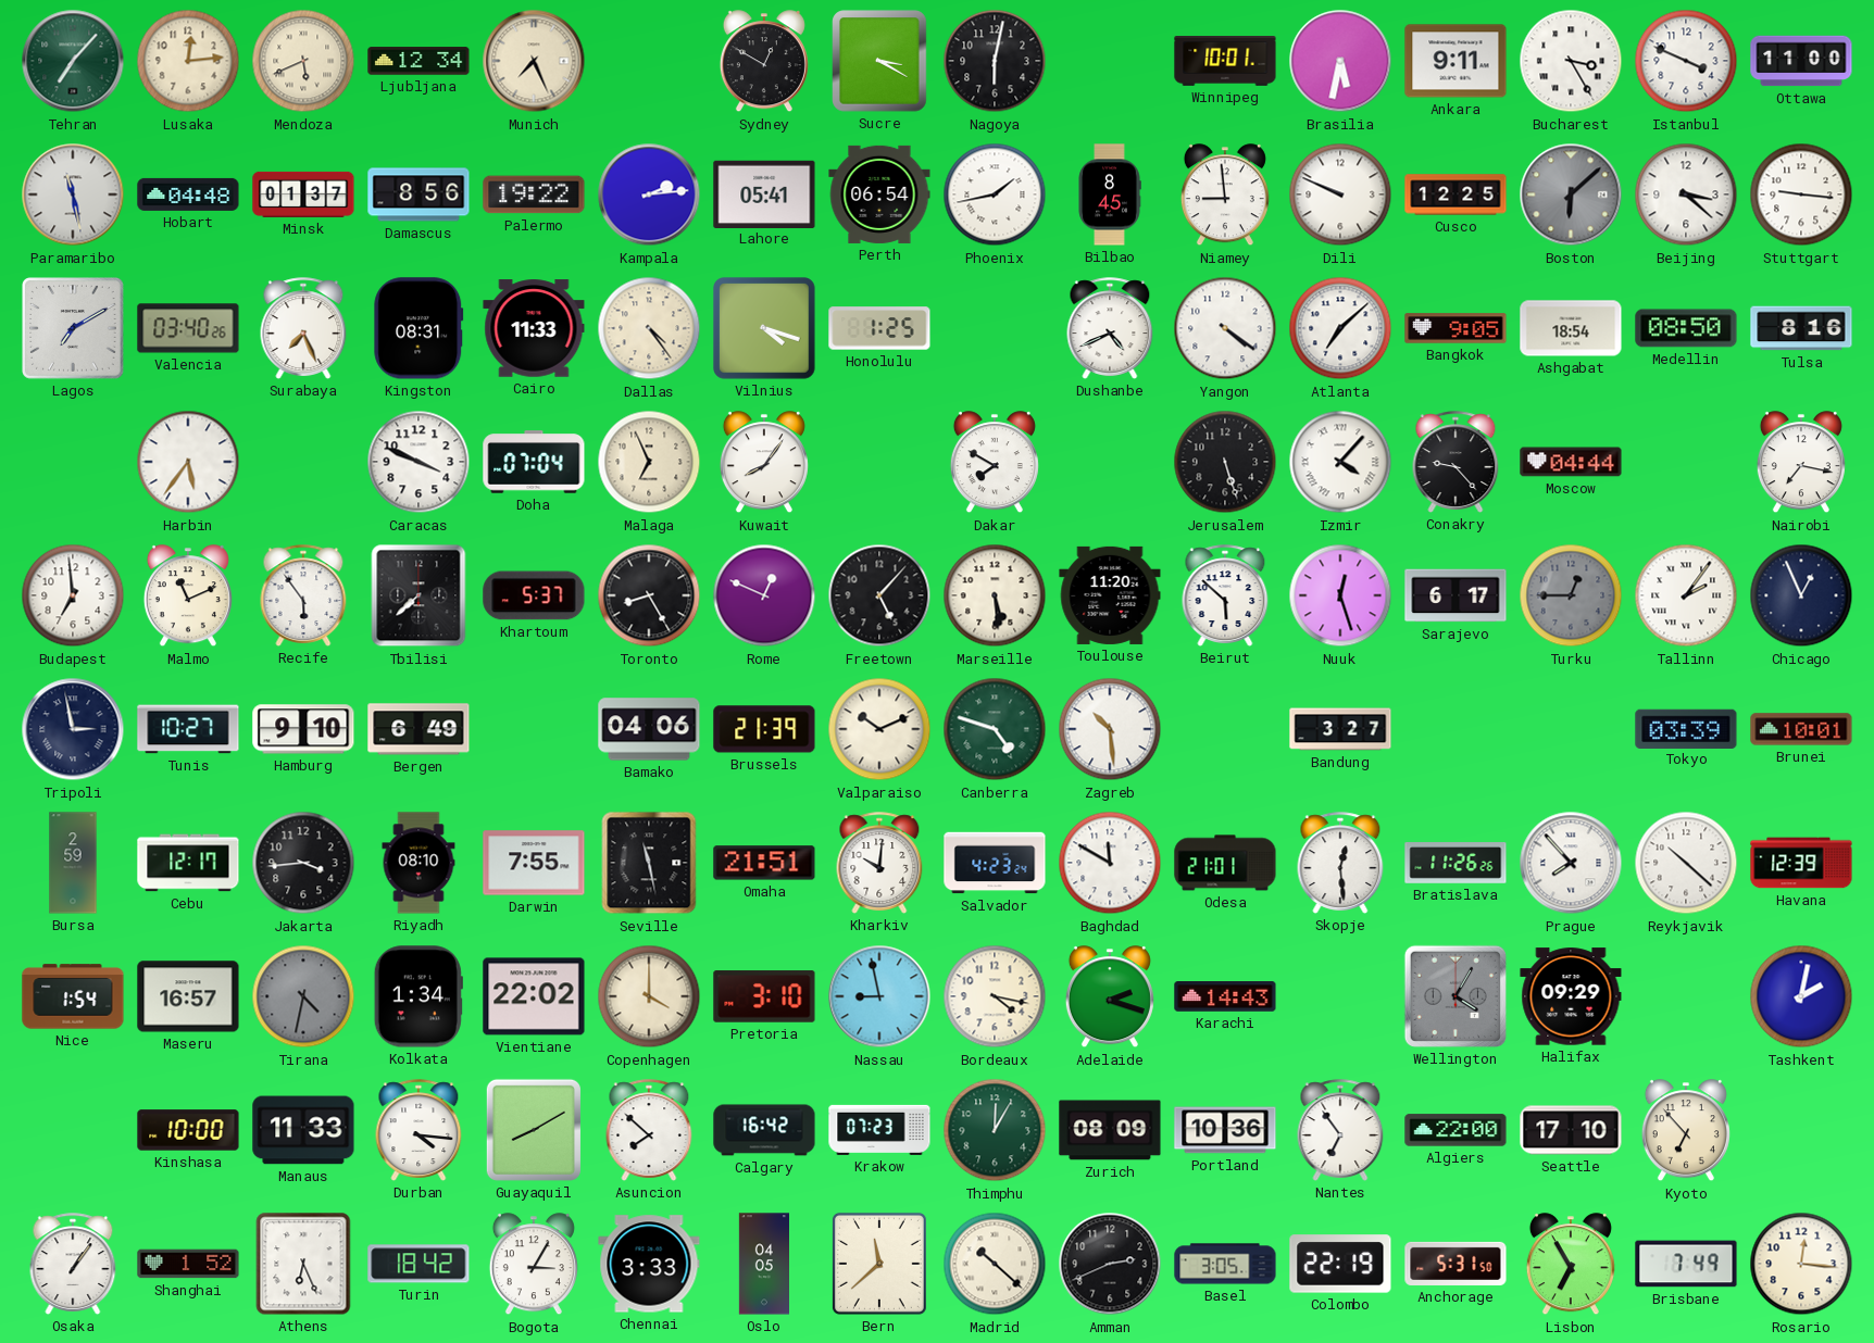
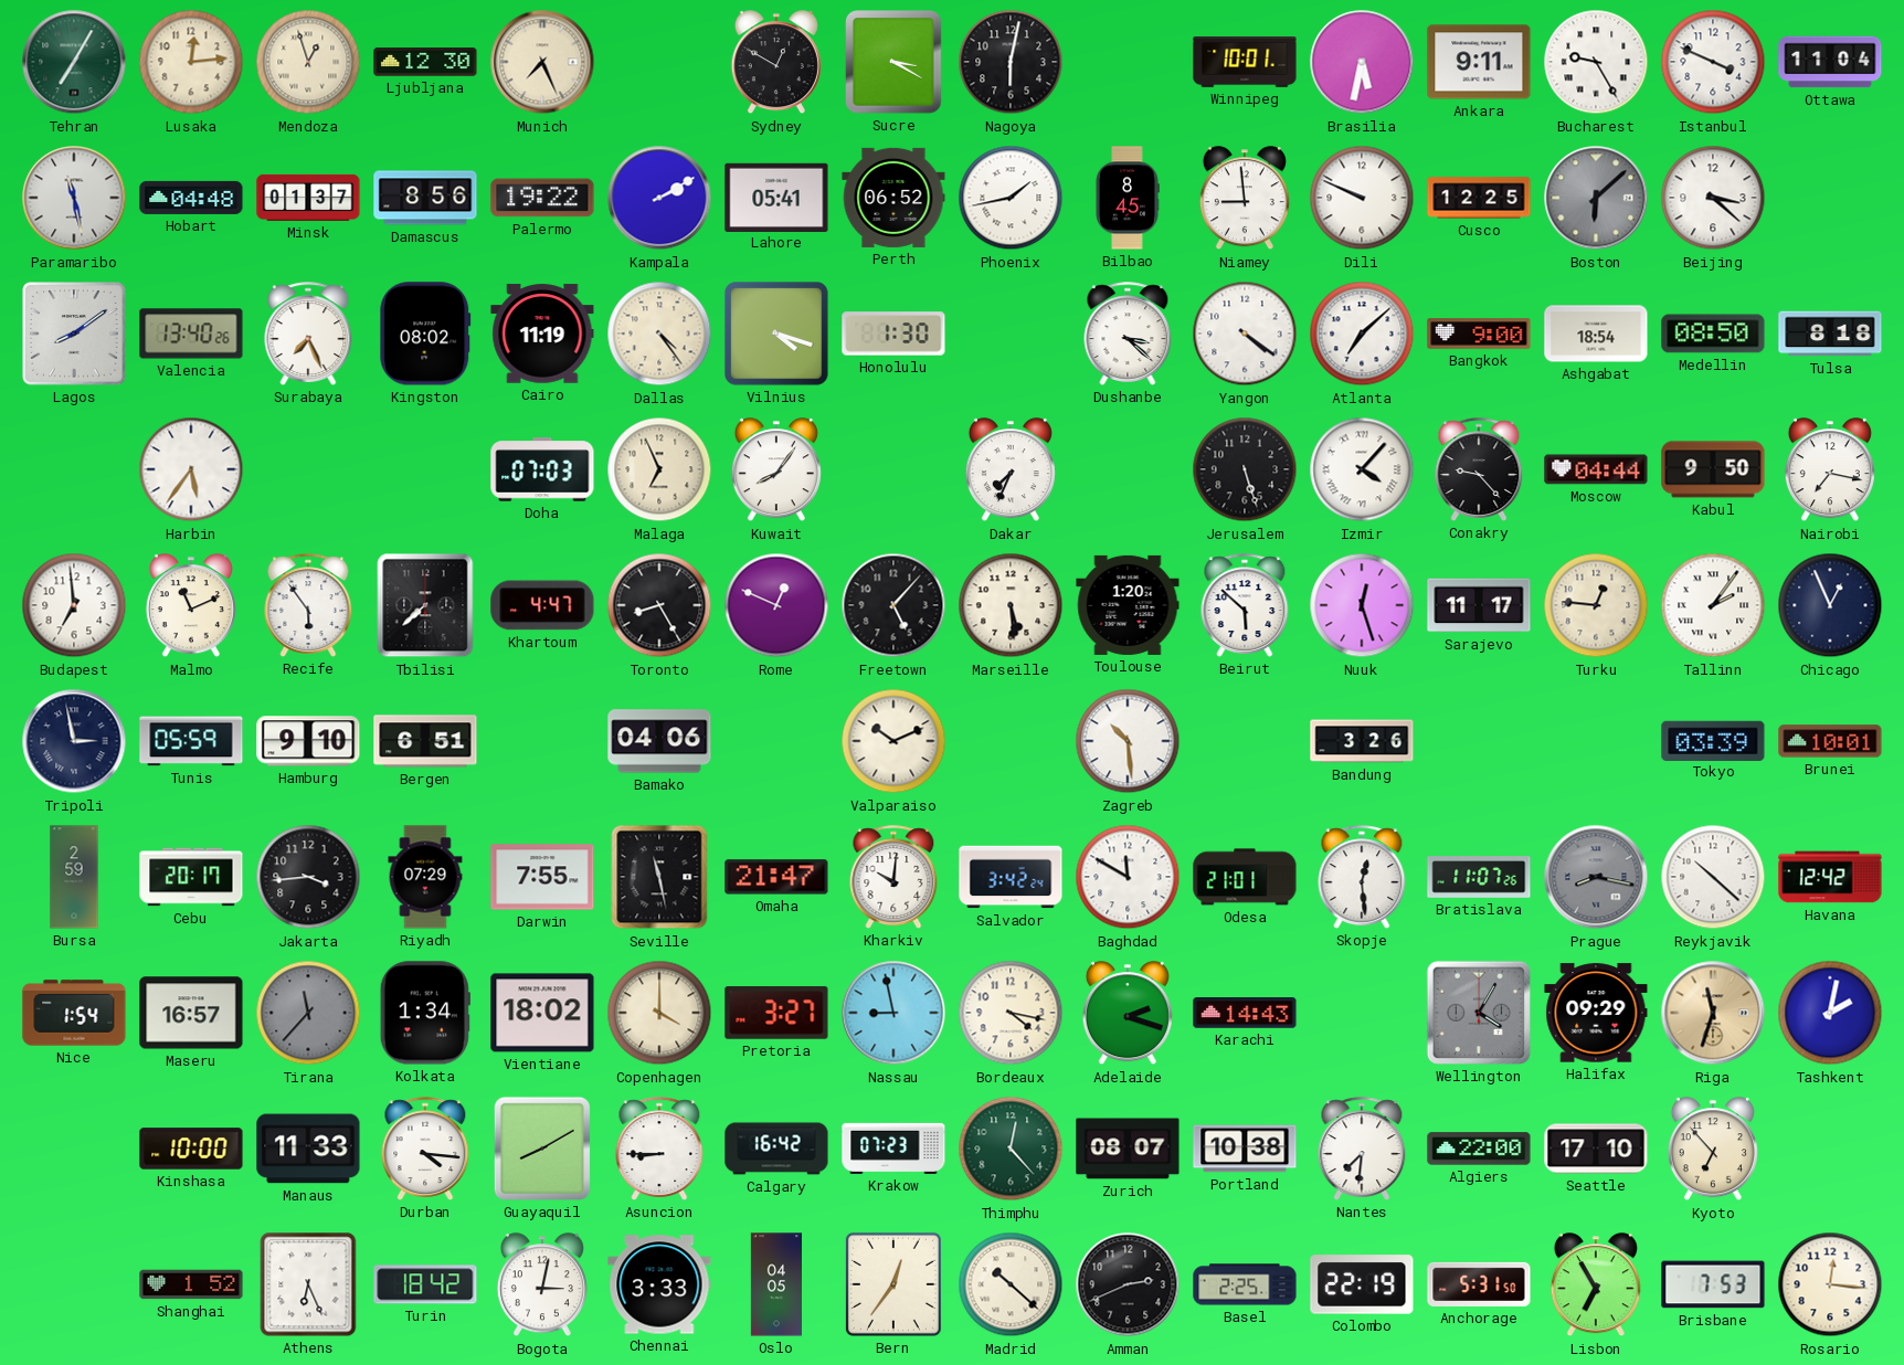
Tehran: 7:07 -> 7:05 (74, 62)
Mendoza: 5:41 -> 12:57 (308, 62)
Ljubljana: 12:34 -> 12:30 (425, 62)
Bucharest: 3:25 -> 9:25 (1596, 62)
Ottawa: 11:00 -> 11:04 (1830, 62)
Kampala: 2:14 -> 2:10 (659, 198)
Perth: 06:54 -> 06:52 (893, 198)
Stuttgart: 9:16 -> none (1801, 194)
Lagos: 7:10 -> 8:09 (74, 334)
Valencia: 03:40 -> 13:40 (191, 334)
Kingston: 08:31 -> 08:02 (425, 334)
Cairo: 11:33 -> 11:19 (542, 334)
Honolulu: 1:25 -> 1:30 (893, 334)
Dushanbe: 4:41 -> 3:22 (1128, 334)
Bangkok: 9:05 -> 9:00 (1479, 334)
Tulsa: 8:16 -> 8:18 (1830, 334)
Caracas: 3:49 -> none (418, 462)
Doha: 07:04 -> 07:03 (542, 469)
Dakar: 7:50 -> 7:34 (1011, 470)
Kabul: none -> 9:50 (1713, 469)
Khartoum: 5:37 -> 4:47 (542, 605)
Toulouse: 11:20 -> 1:20 (1128, 605)
Sarajevo: 6:17 -> 11:17 (1479, 605)
Turku: 12:45 -> 12:46 (1596, 605)
Turku dial: grey -> cream (1596, 605)
Tunis: 10:27 -> 05:59 (191, 741)
Bergen: 6:49 -> 6:51 (425, 741)
Brussels: 21:39 -> none (764, 729)
Canberra: 4:48 -> none (995, 729)
Bandung: 3:27 -> 3:26 (1362, 741)
Cebu: 12:17 -> 20:17 (191, 877)
Riyadh: 08:10 -> 07:29 (425, 877)
Omaha: 21:51 -> 21:47 (776, 877)
Salvador: 4:23 -> 3:42 (1011, 877)
Bratislava: 11:26 -> 11:07 (1479, 878)
Prague: 7:53 -> 8:17 (1596, 877)
Prague dial: white -> grey (1596, 877)
Havana: 12:39 -> 12:42 (1830, 877)
Tirana: 4:32 -> 11:37 (308, 1013)
Vientiane: 22:02 -> 18:02 (542, 1013)
Pretoria: 3:10 -> 3:27 (776, 1013)
Riga: none -> 11:33 (1713, 1013)
Asuncion: 7:52 -> 8:45 (659, 1149)
Thimphu: 12:05 -> 12:23 (1011, 1149)
Zurich: 08:09 -> 08:07 (1128, 1149)
Portland: 10:36 -> 10:38 (1245, 1149)
Nantes: 6:54 -> 7:31 (1362, 1149)
Osaka: 1:06 -> none (73, 1264)
Bogota: 3:05 -> 3:02 (542, 1285)
Bern: 11:38 -> 12:36 (893, 1284)
Basel: 3:05 -> 2:25 (1245, 1284)
Brisbane: 7:49 -> 7:53 (1713, 1284)
